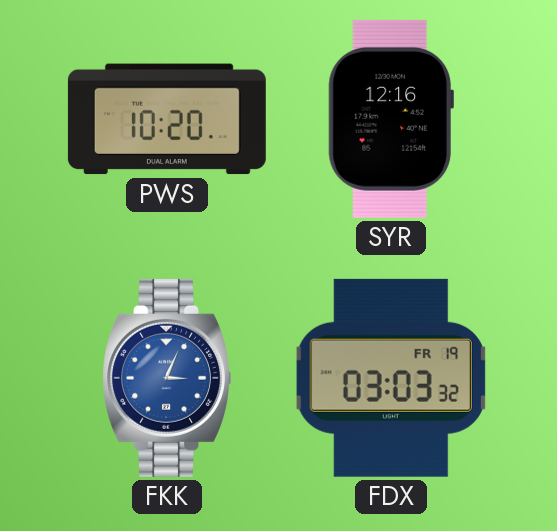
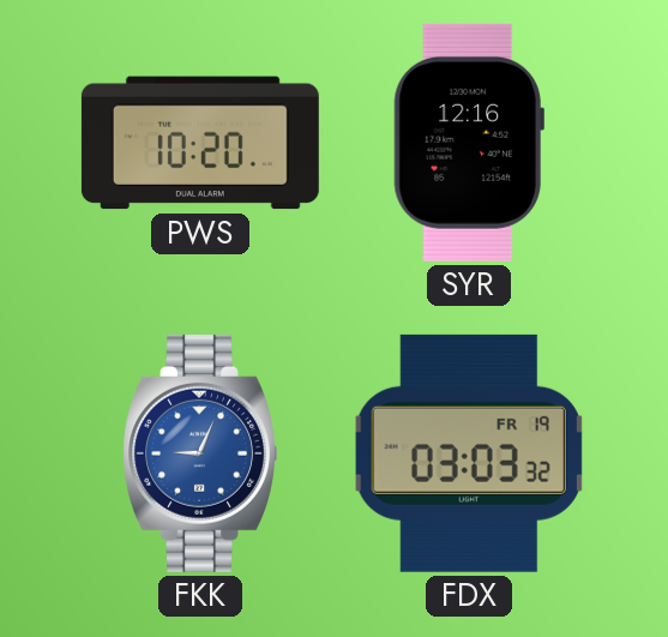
FKK: 3:04 -> 9:04 (200, 453)
